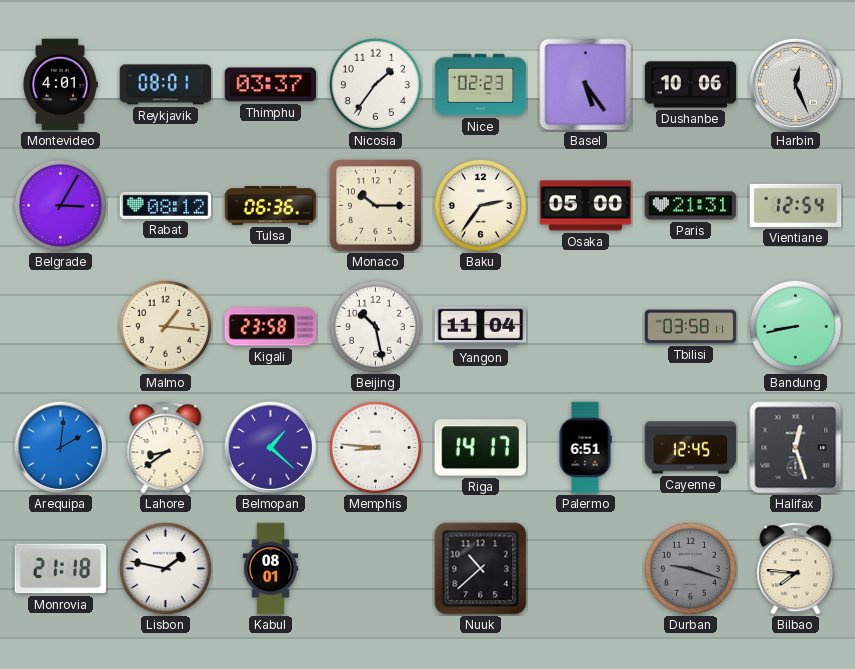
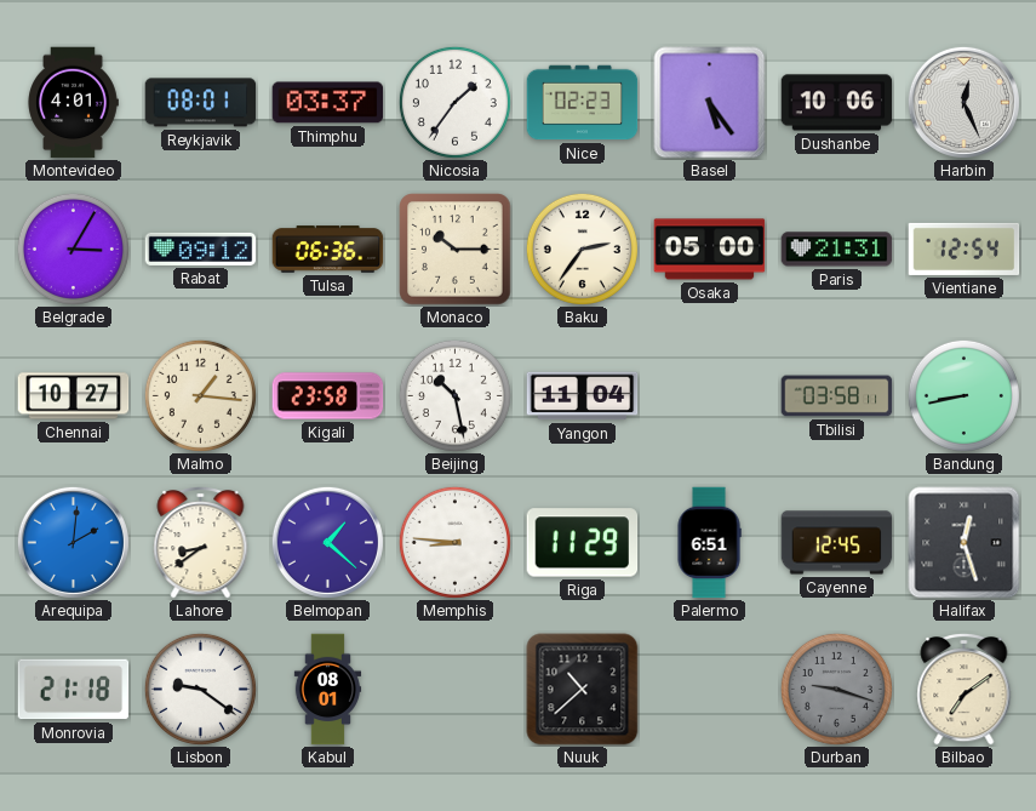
Rabat: 08:12 -> 09:12 (201, 249)
Chennai: none -> 10:27 (74, 396)
Riga: 14:17 -> 11:29 (583, 543)
Lisbon: 1:47 -> 9:21 (200, 689)
Bilbao: 7:46 -> 7:09 (965, 689)
